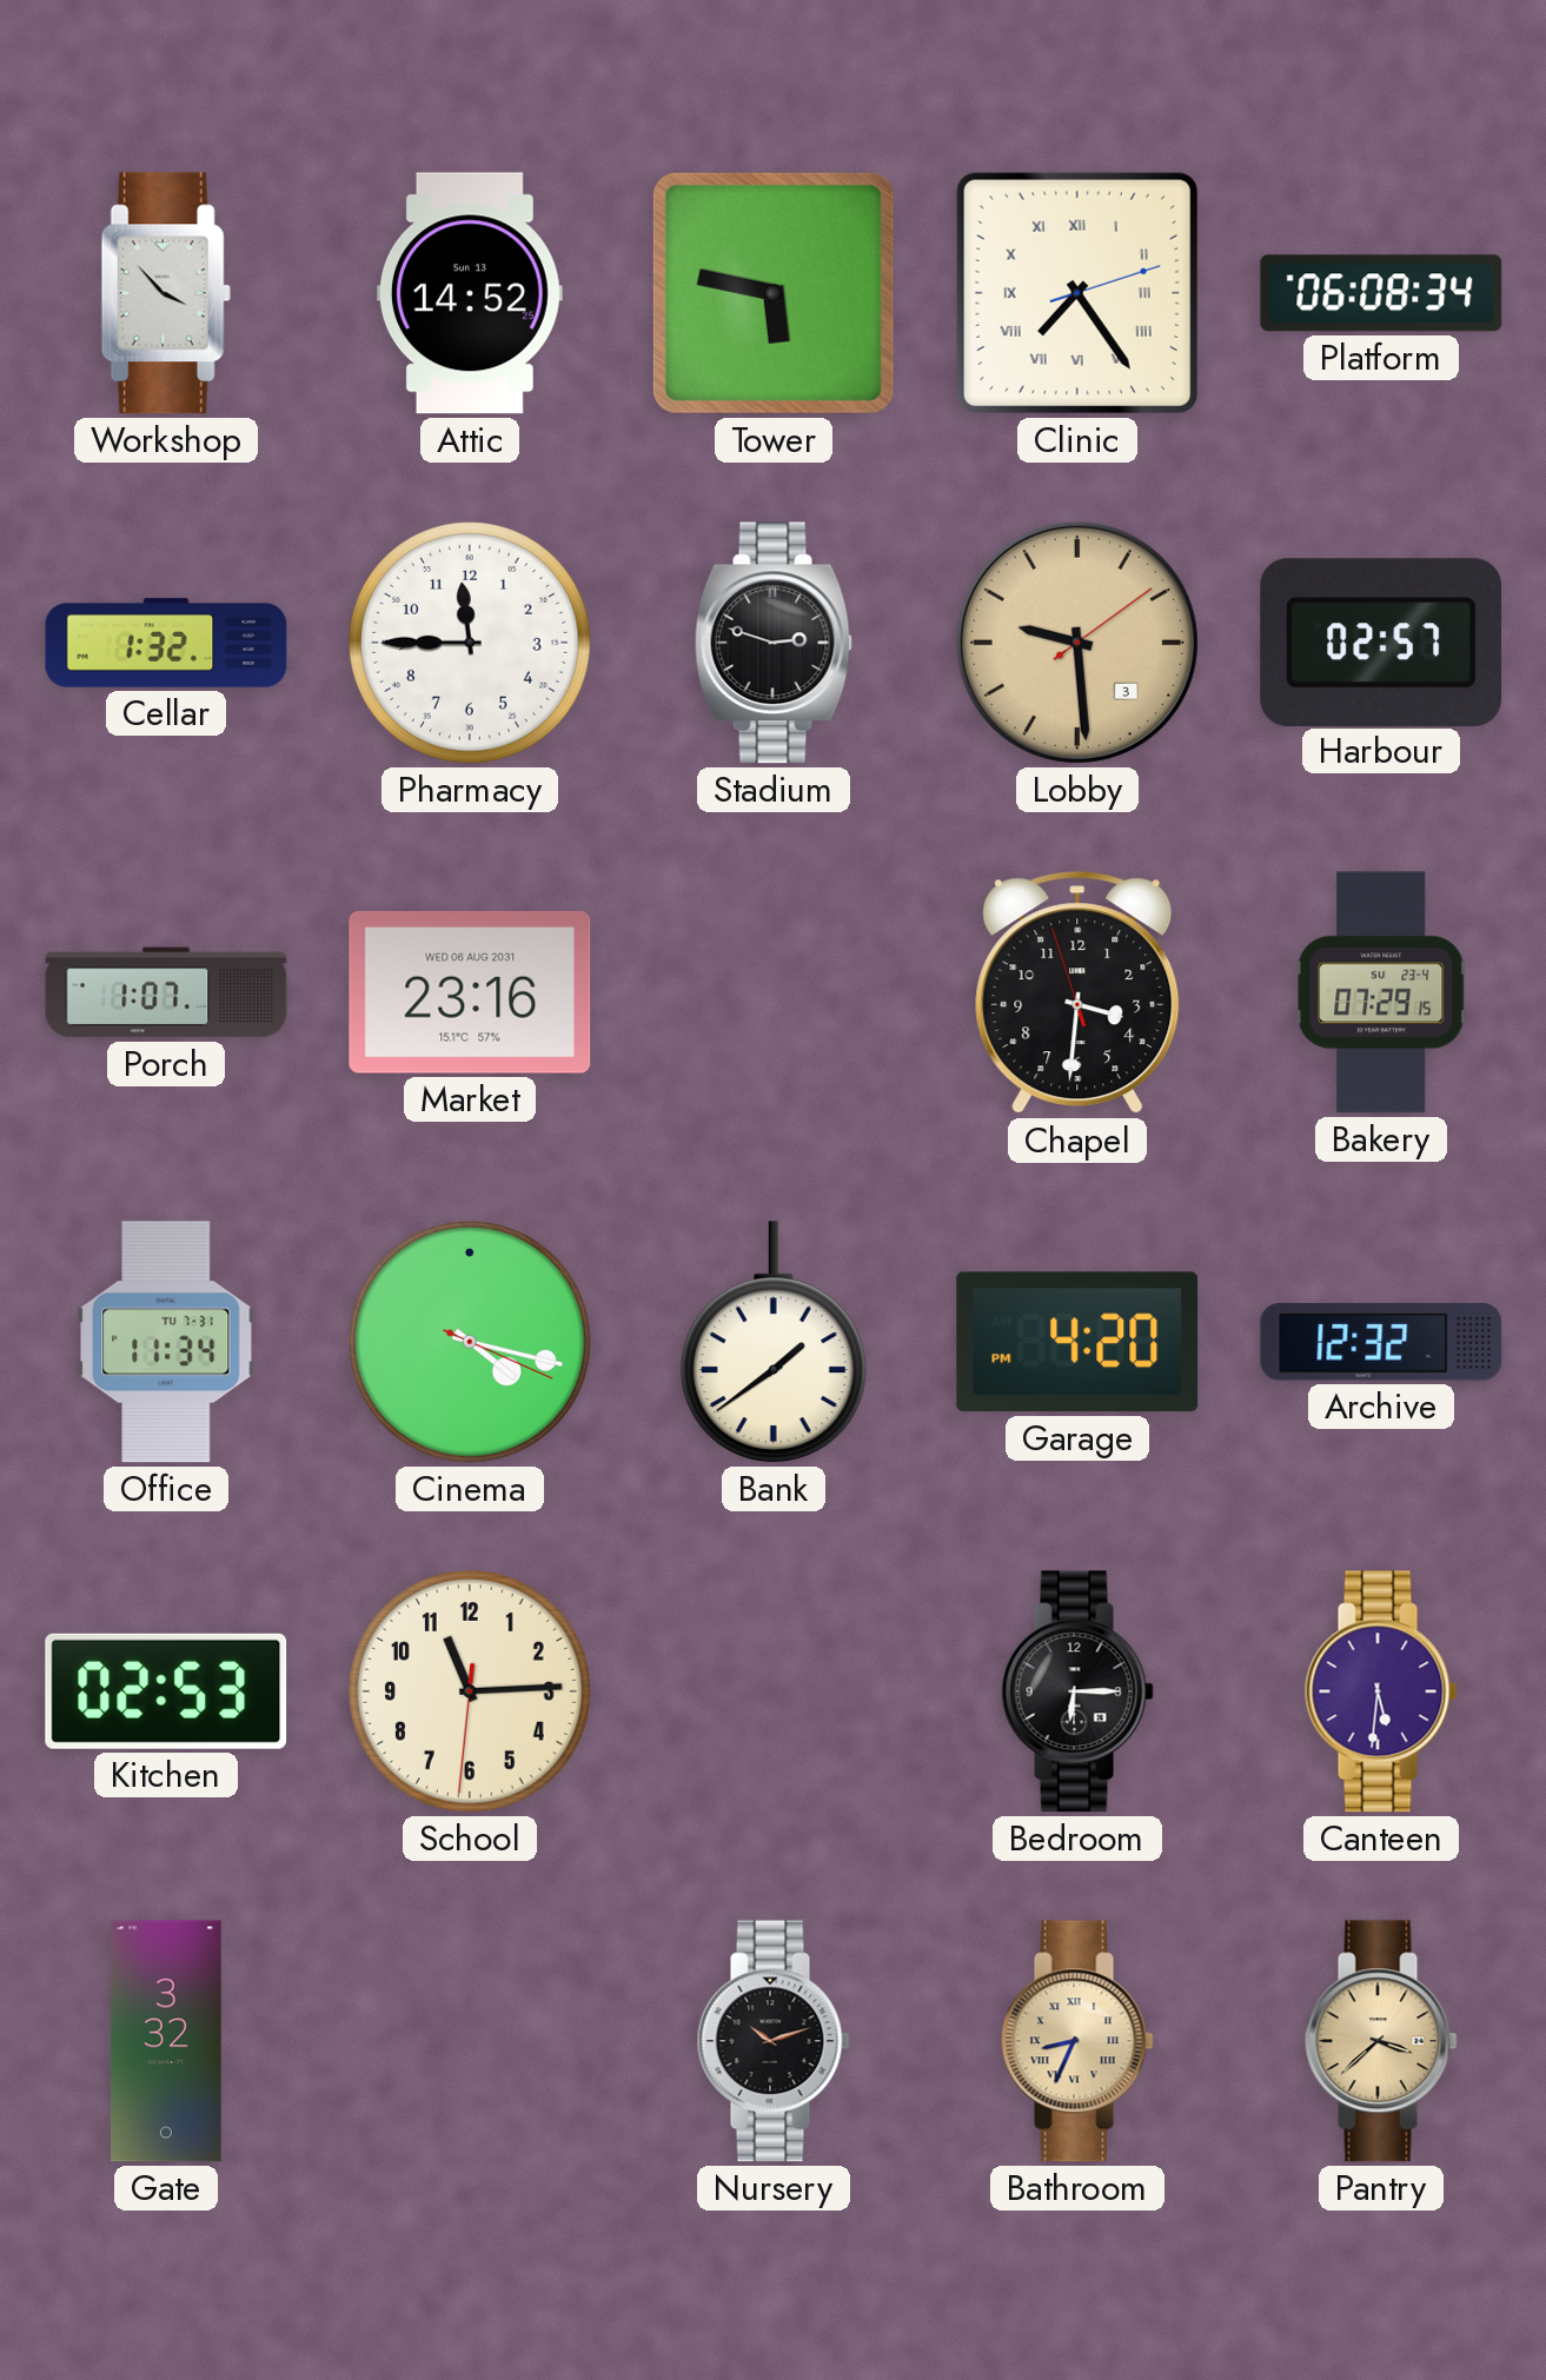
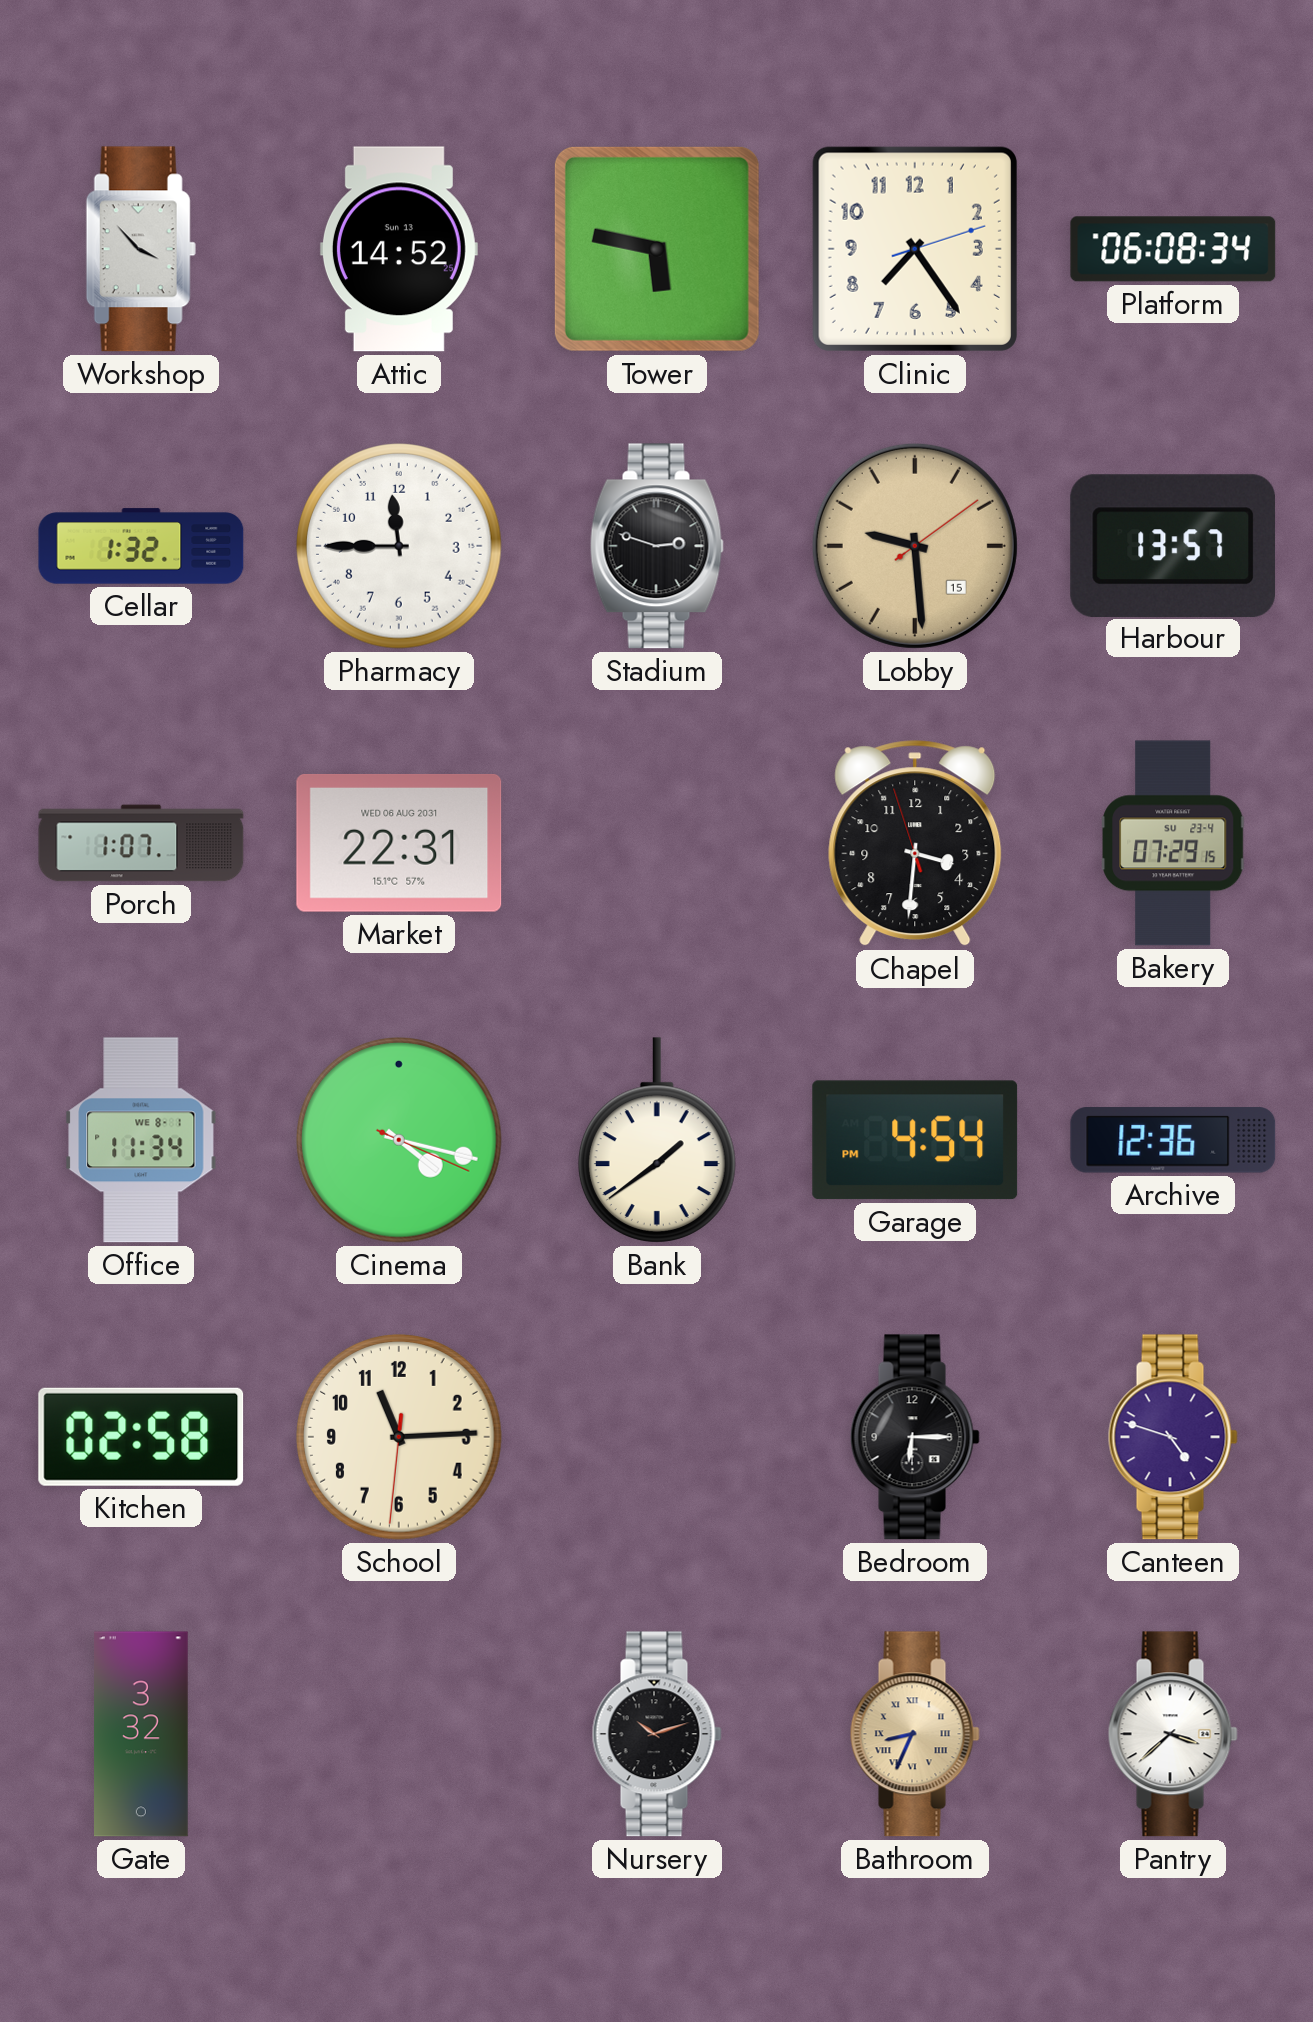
Clinic numerals: Roman -> Arabic (915, 249)
Lobby date: 3 -> 15 (915, 546)
Harbour: 02:57 -> 13:57 (1173, 545)
Market: 23:16 -> 22:31 (399, 843)
Office date: TU 7-31 -> WE 8-1 (141, 1140)
Garage: 4:20 -> 4:54 (915, 1140)
Archive: 12:32 -> 12:36 (1173, 1140)
Kitchen: 02:53 -> 02:58 (141, 1437)
Canteen: 5:31 -> 4:48 (1173, 1437)
Pantry dial: champagne -> white (1173, 1734)
